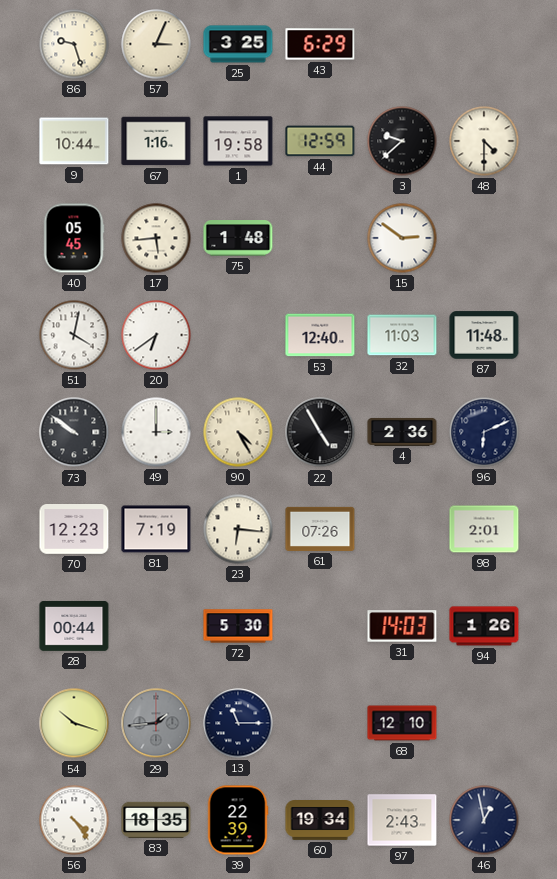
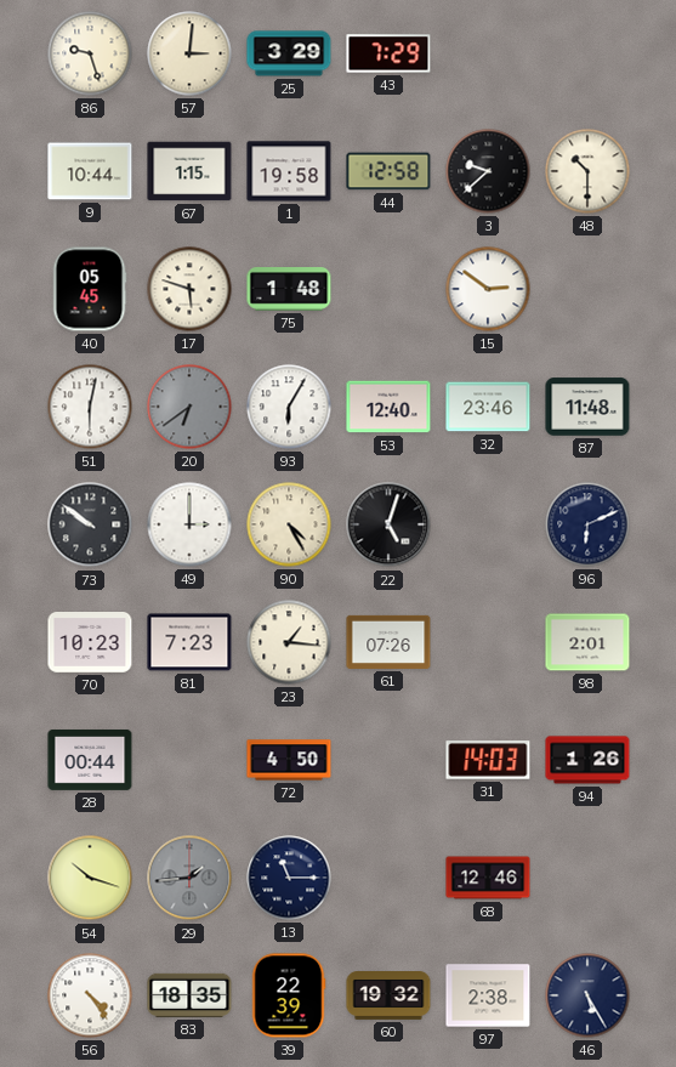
57: 3:04 -> 3:01 (189, 53)
25: 3:25 -> 3:29 (289, 53)
43: 6:29 -> 7:29 (388, 53)
67: 1:16 -> 1:15 (189, 171)
44: 12:59 -> 12:58 (388, 171)
48: 4:30 -> 10:30 (587, 171)
17: 5:44 -> 5:48 (189, 289)
51: 4:02 -> 6:02 (90, 407)
20 dial: white -> grey (189, 407)
93: none -> 6:05 (289, 407)
32: 11:03 -> 23:46 (488, 407)
22: 4:55 -> 5:03 (388, 524)
4: 2:36 -> none (402, 432)
70: 12:23 -> 10:23 (90, 642)
81: 7:19 -> 7:23 (189, 642)
23: 6:16 -> 1:16 (289, 642)
72: 5:30 -> 4:50 (289, 760)
68: 12:10 -> 12:46 (488, 878)
60: 19:34 -> 19:32 (388, 997)
97: 2:43 -> 2:38 (488, 995)
46: 12:58 -> 5:25 (587, 995)
